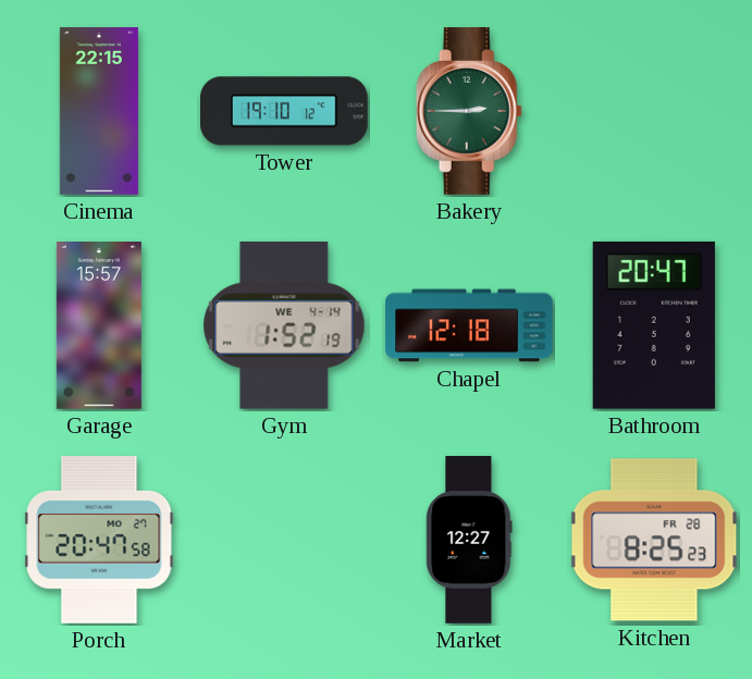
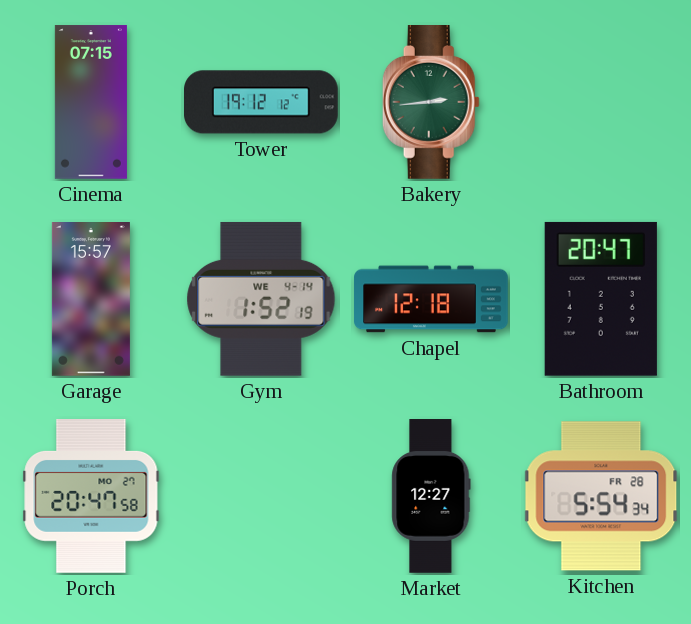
Cinema: 22:15 -> 07:15 (91, 102)
Tower: 19:10 -> 19:12 (262, 102)
Bakery: 2:45 -> 2:44 (431, 103)
Kitchen: 8:25 -> 5:54 (601, 496)
